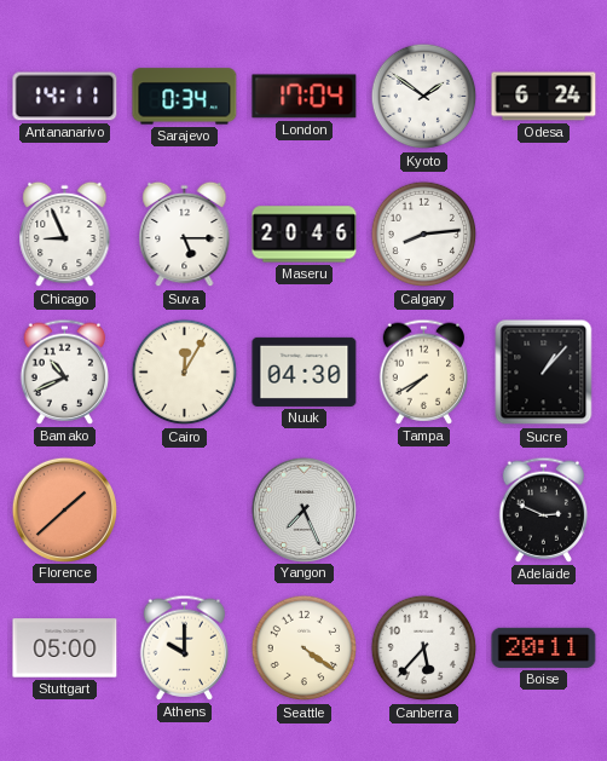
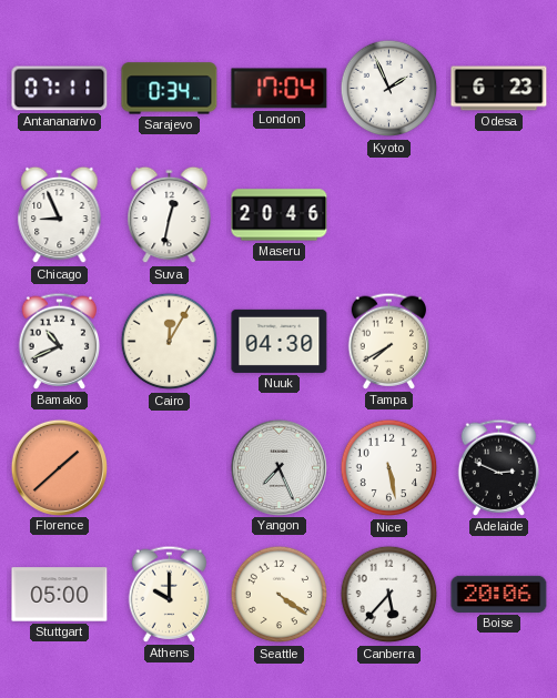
Antananarivo: 14:11 -> 07:11 (60, 89)
Kyoto: 1:51 -> 1:56 (389, 89)
Odesa: 6:24 -> 6:23 (499, 89)
Suva: 5:15 -> 12:32 (170, 215)
Calgary: 8:14 -> none (424, 235)
Sucre: 1:07 -> none (544, 373)
Nice: none -> 5:28 (389, 468)
Boise: 20:11 -> 20:06 (499, 594)
